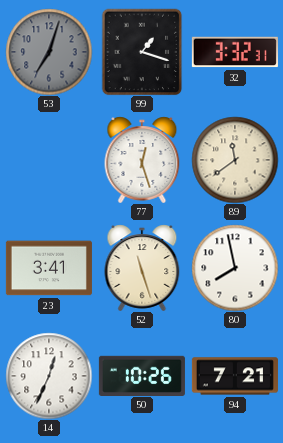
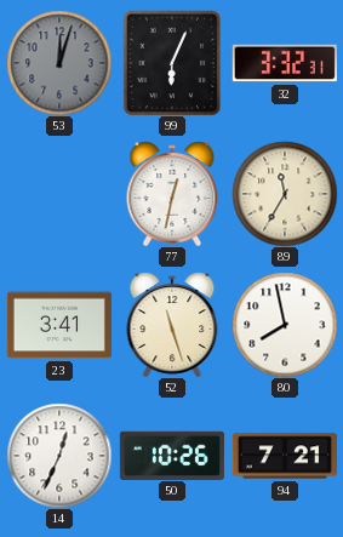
53: 7:03 -> 12:03 (59, 63)
99: 1:18 -> 6:04 (172, 63)
77: 12:27 -> 12:32 (172, 194)
89: 11:39 -> 11:35 (285, 194)
